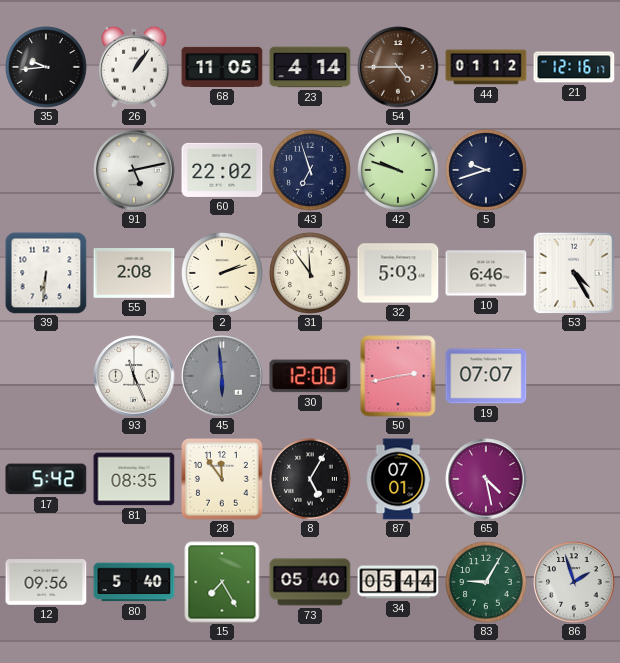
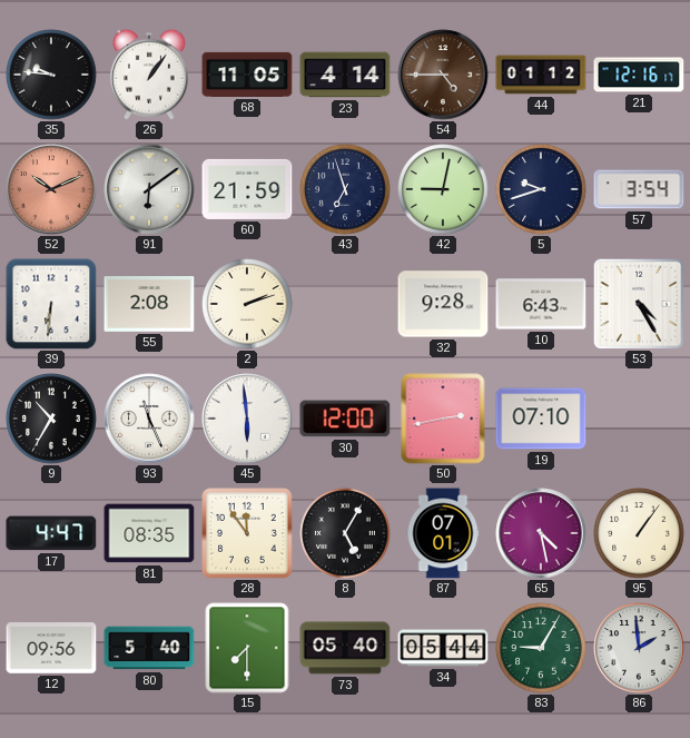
35: 9:44 -> 9:46 (51, 75)
52: none -> 10:11 (51, 189)
91: 5:13 -> 6:09 (149, 189)
60: 22:02 -> 21:59 (247, 189)
42: 9:48 -> 9:02 (443, 189)
57: none -> 3:54 (639, 189)
31: 11:54 -> none (310, 273)
32: 5:03 -> 9:28 (443, 304)
10: 6:46 -> 6:43 (541, 304)
9: none -> 10:35 (51, 419)
45 dial: grey -> white (247, 419)
19: 07:07 -> 07:10 (541, 419)
17: 5:42 -> 4:47 (51, 533)
95: none -> 1:06 (639, 533)
15: 7:25 -> 7:30 (247, 648)
86: 1:57 -> 1:59 (639, 648)
